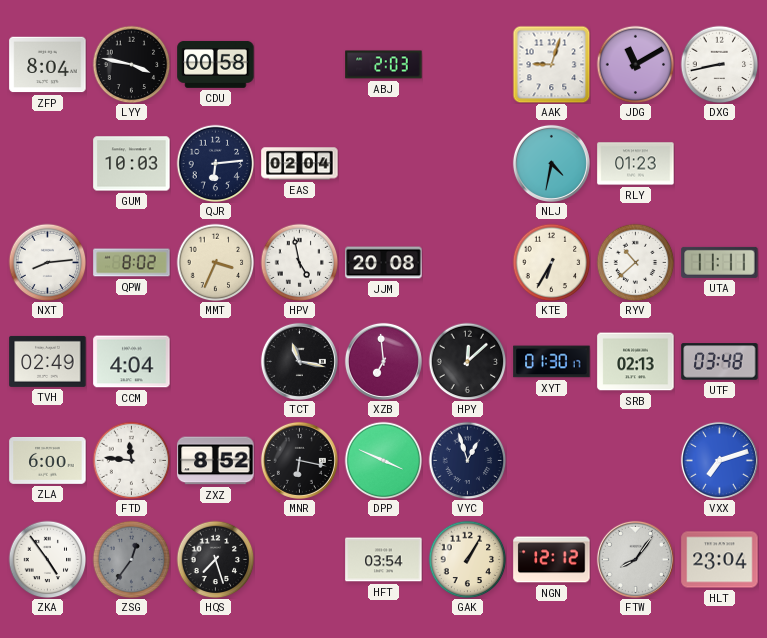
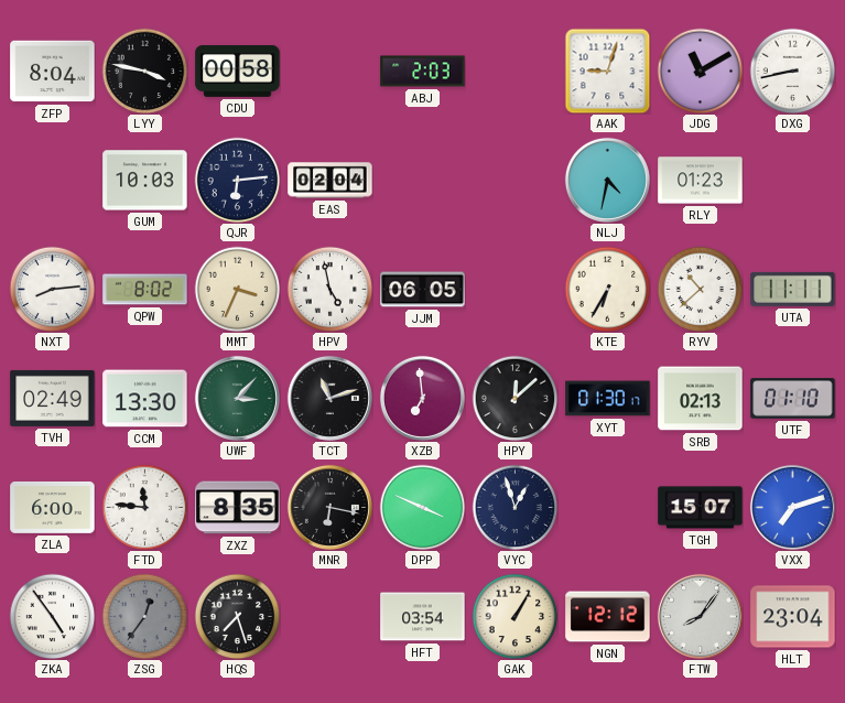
JJM: 20:08 -> 06:05 (423, 290)
CCM: 4:04 -> 13:30 (145, 399)
UWF: none -> 3:07 (237, 398)
TCT: 11:17 -> 11:12 (329, 398)
UTF: 03:48 -> 01:10 (793, 399)
ZXZ: 8:52 -> 8:35 (238, 508)
TGH: none -> 15:07 (701, 508)
